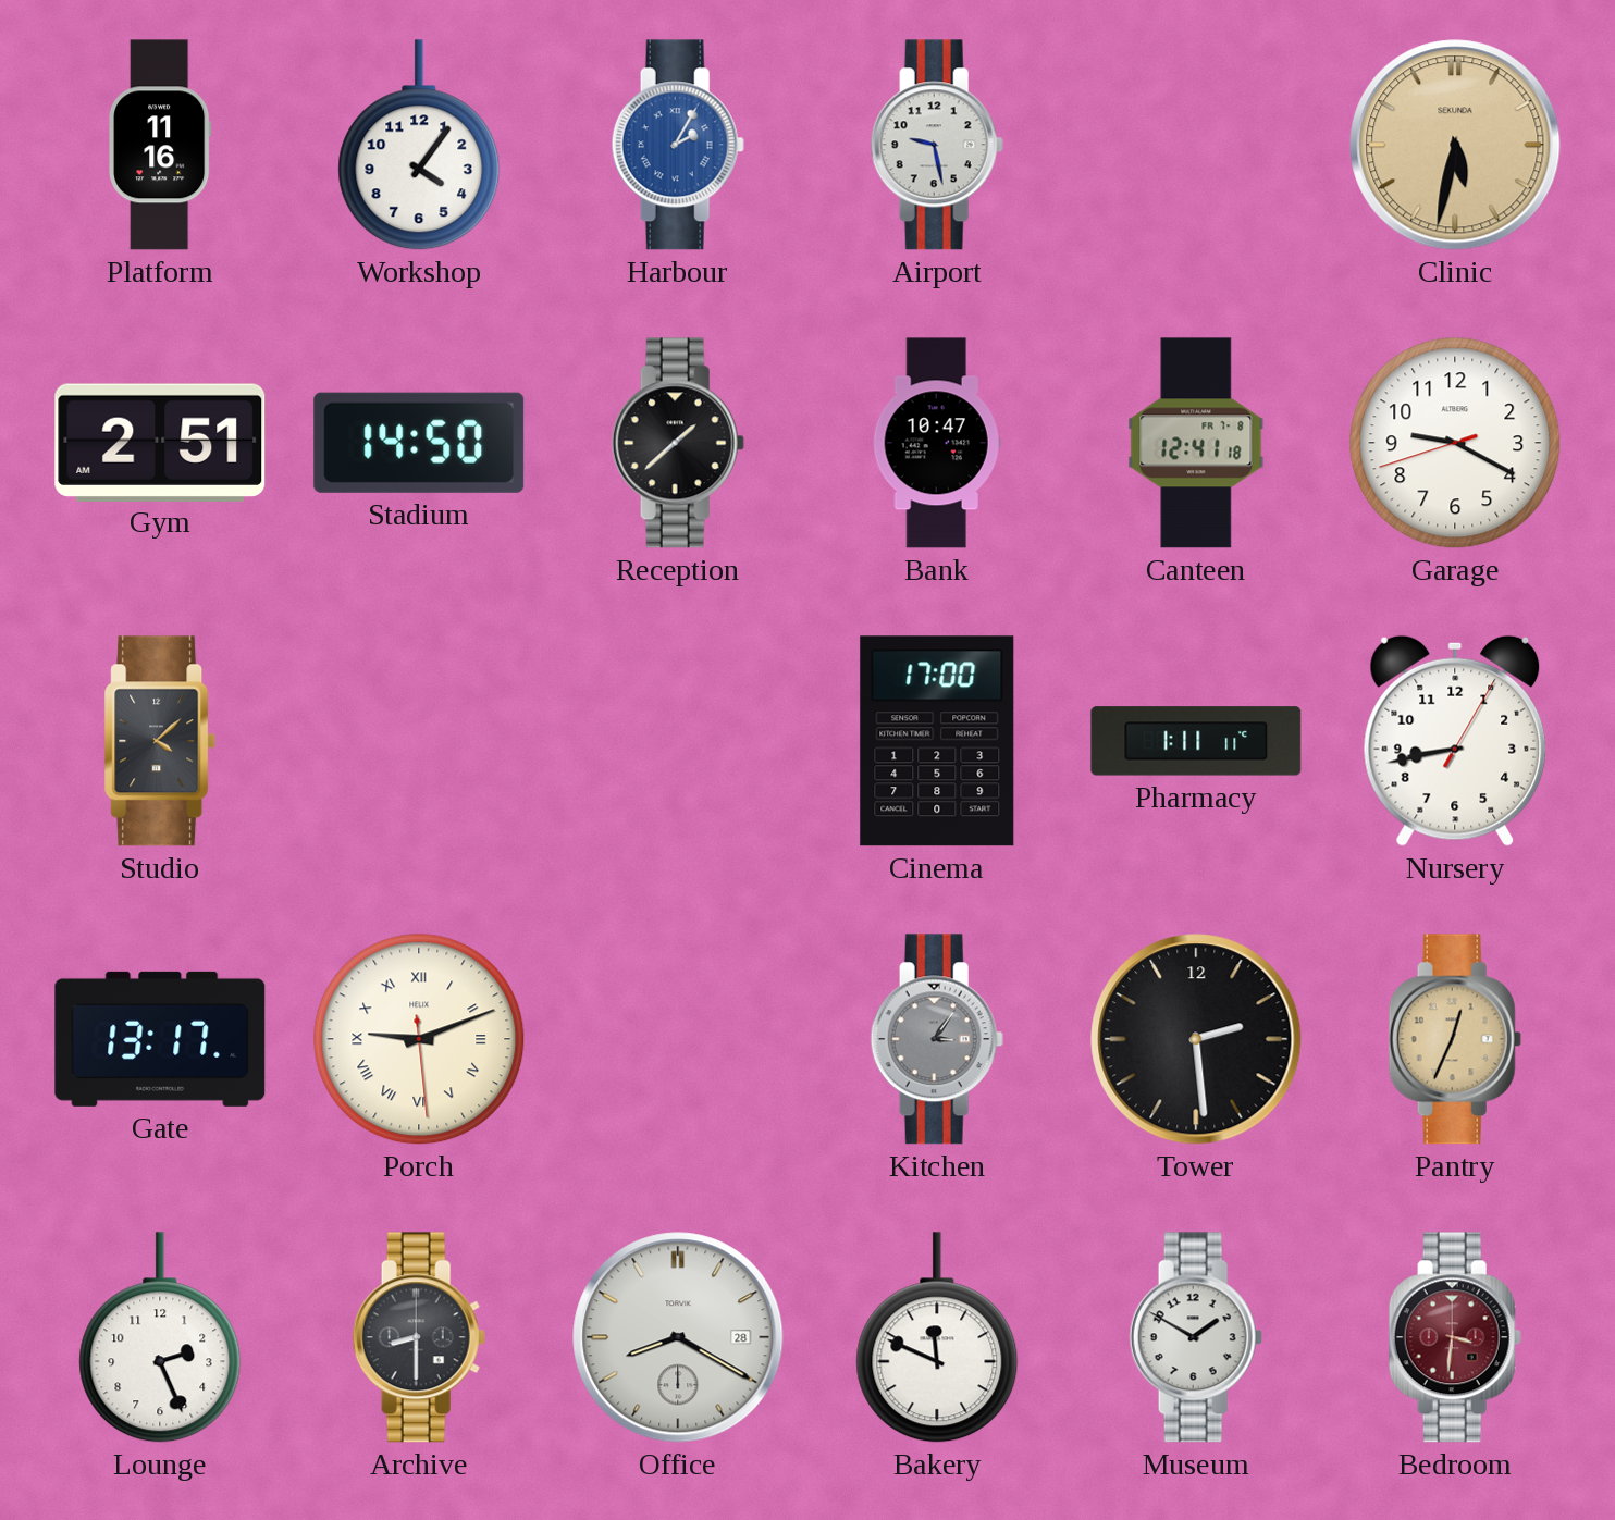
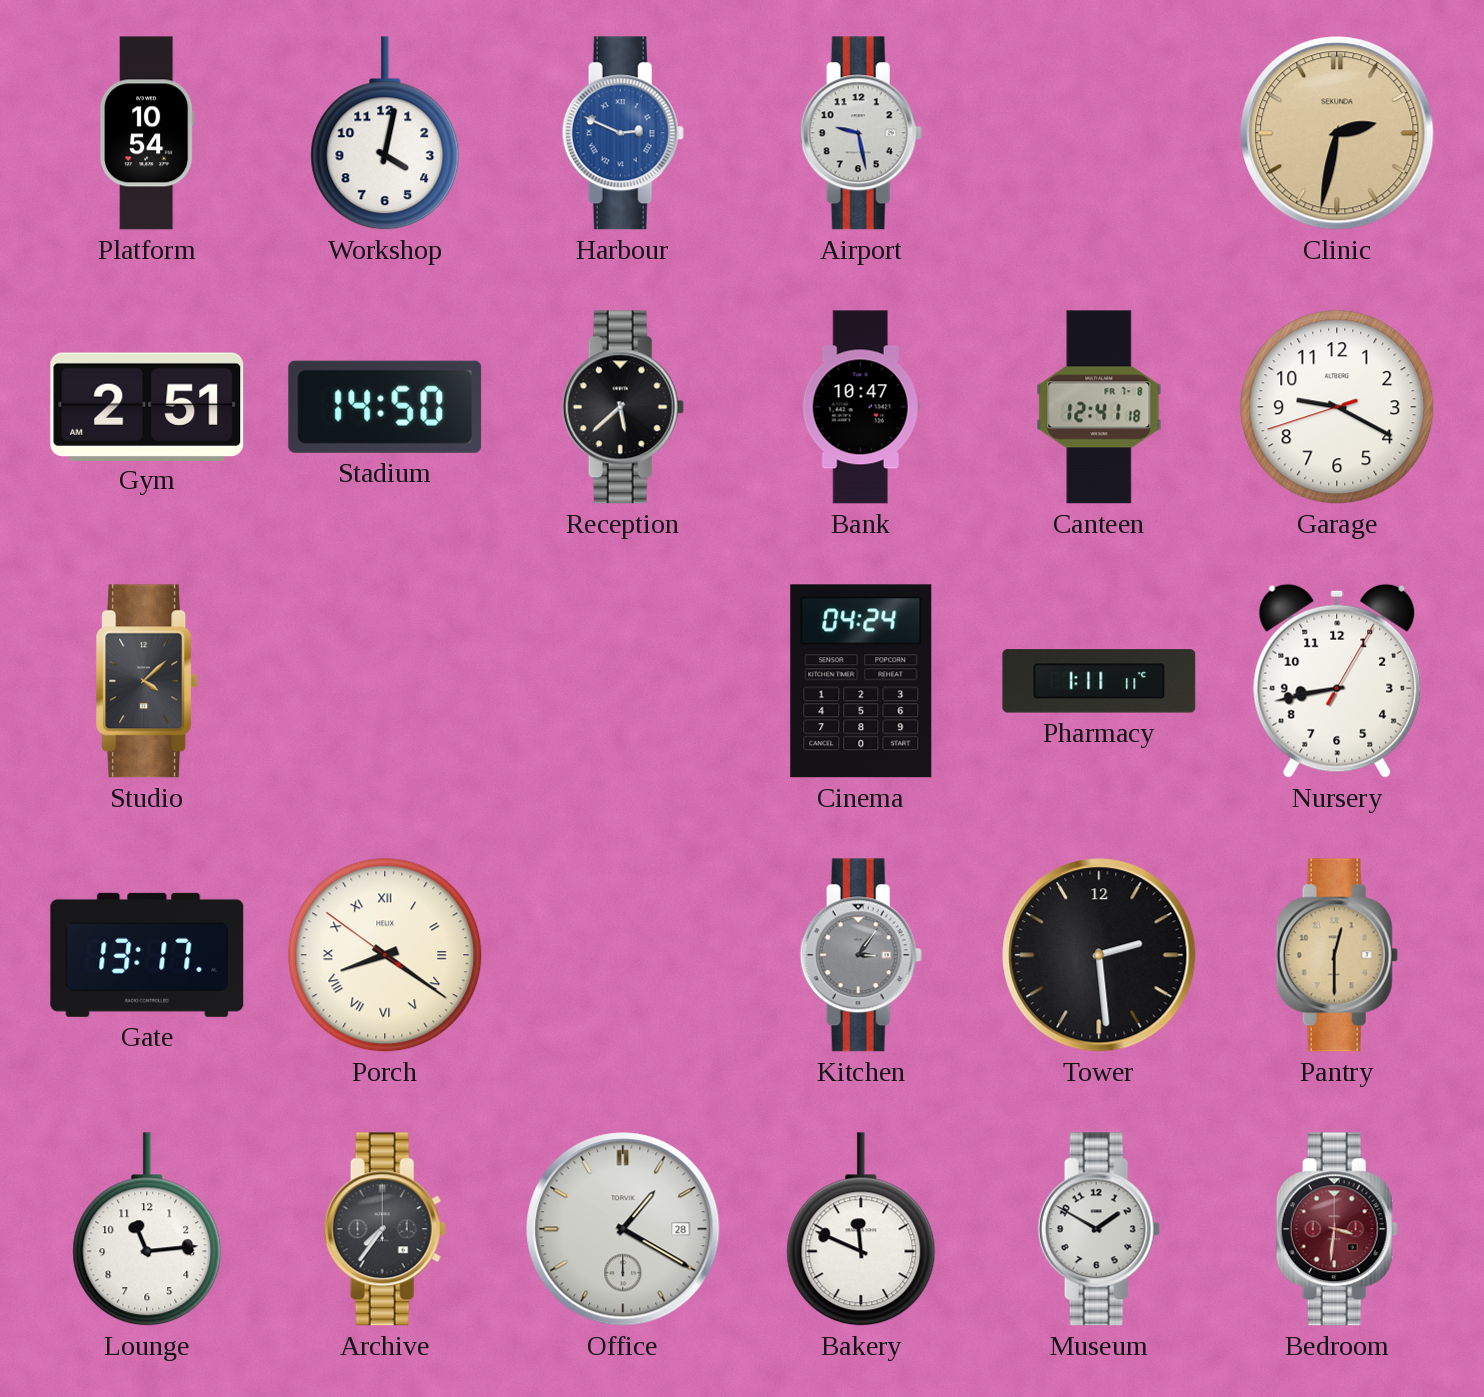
Platform: 11:16 -> 10:54 (148, 133)
Workshop: 4:06 -> 4:02 (385, 133)
Harbour: 2:05 -> 2:49 (623, 133)
Clinic: 5:32 -> 2:32 (1337, 133)
Reception: 1:38 -> 5:38 (623, 407)
Cinema: 17:00 -> 04:24 (861, 681)
Porch: 9:11 -> 8:20 (385, 955)
Pantry: 12:34 -> 12:30 (1337, 955)
Lounge: 2:26 -> 11:14 (147, 1229)
Archive: 8:30 -> 7:36 (385, 1229)
Office: 8:20 -> 1:20 (623, 1229)
